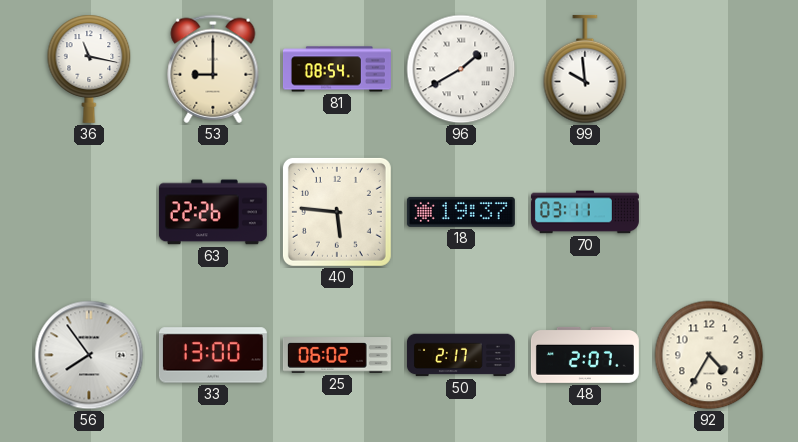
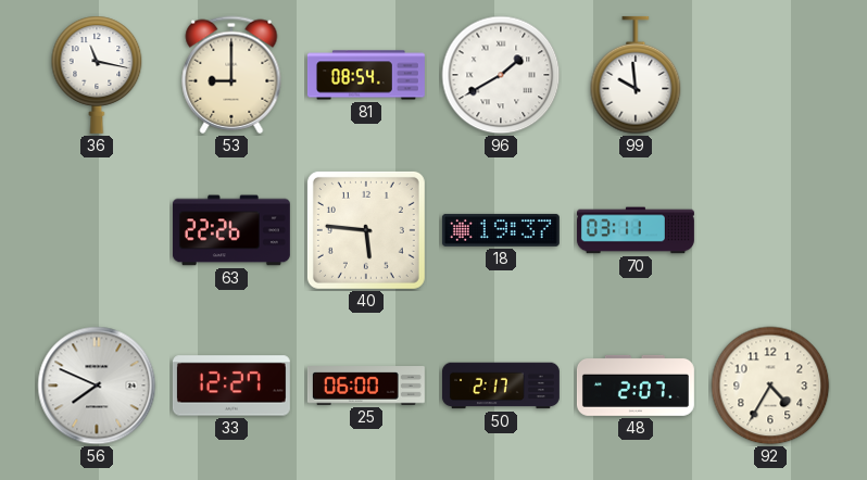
56: 7:54 -> 7:49 (97, 386)
33: 13:00 -> 12:27 (231, 386)
25: 06:02 -> 06:00 (366, 386)
